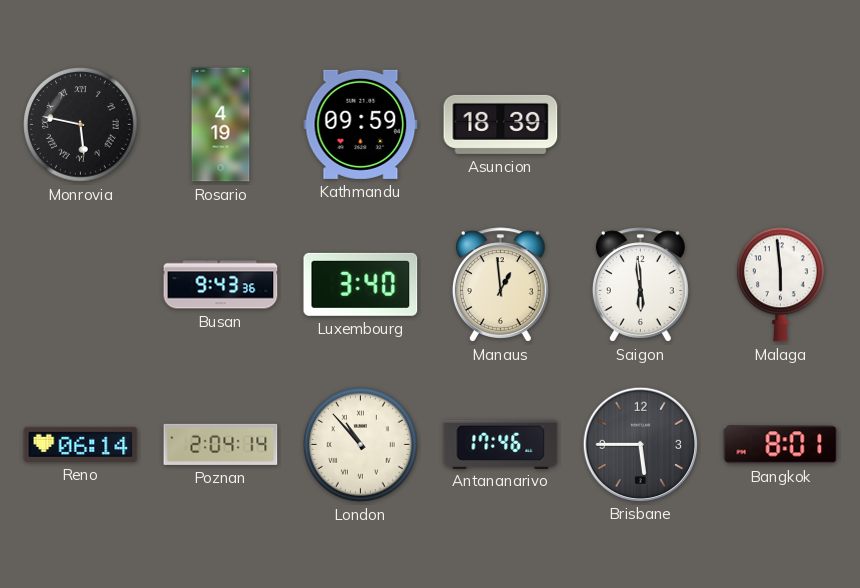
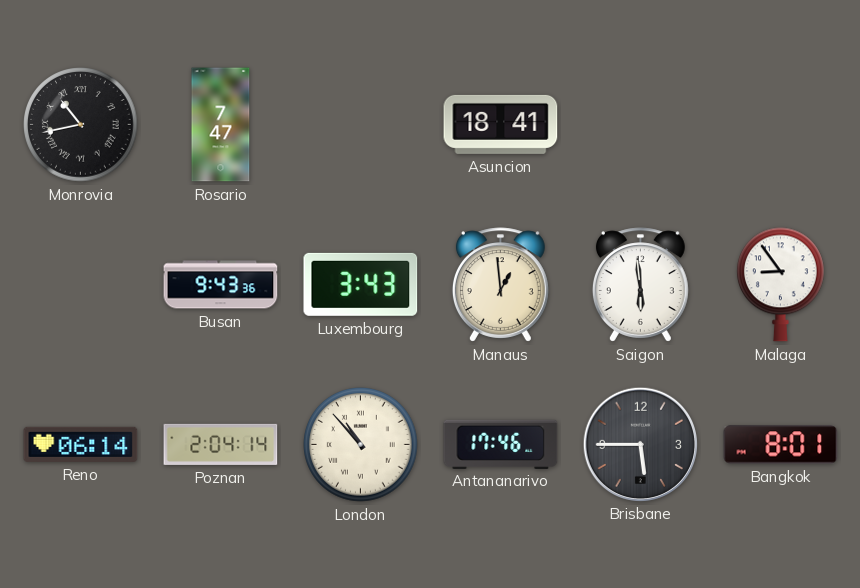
Monrovia: 5:47 -> 10:43 (81, 125)
Rosario: 4:19 -> 7:47 (221, 125)
Kathmandu: 09:59 -> none (361, 124)
Asuncion: 18:39 -> 18:41 (501, 124)
Luxembourg: 3:40 -> 3:43 (361, 284)
Malaga: 5:59 -> 8:54 (781, 285)
